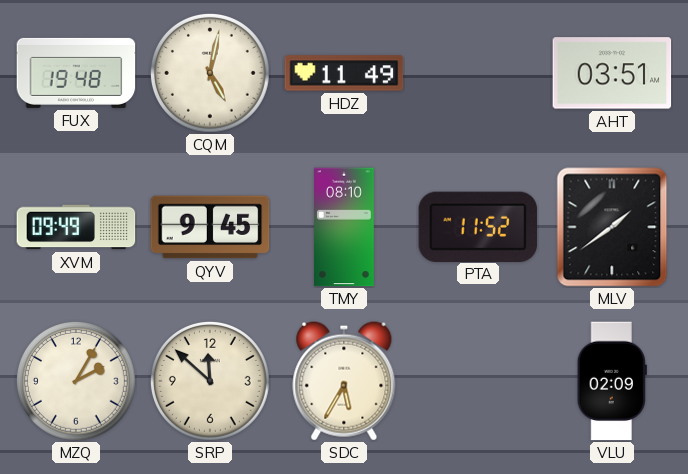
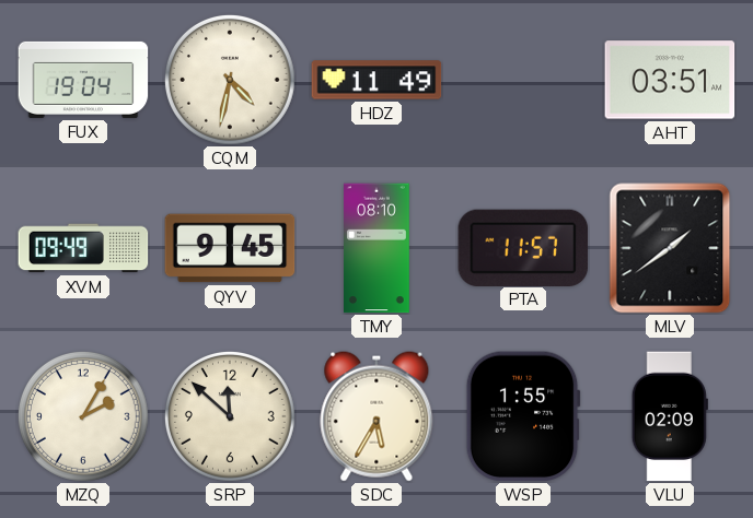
FUX: 19:48 -> 19:04 (83, 80)
CQM: 5:02 -> 4:32 (230, 80)
PTA: 11:52 -> 11:57 (523, 247)
WSP: none -> 1:55 (523, 416)
